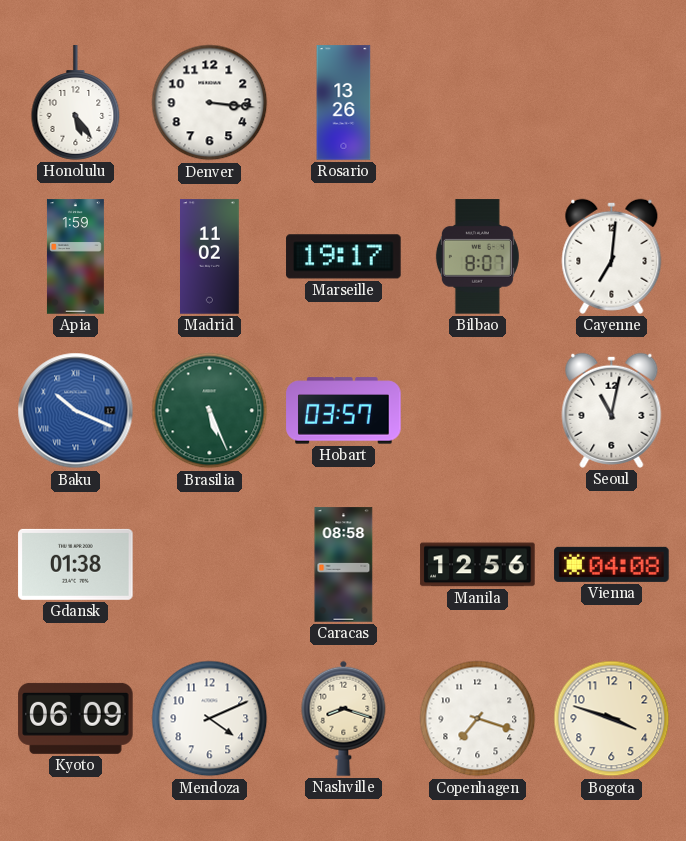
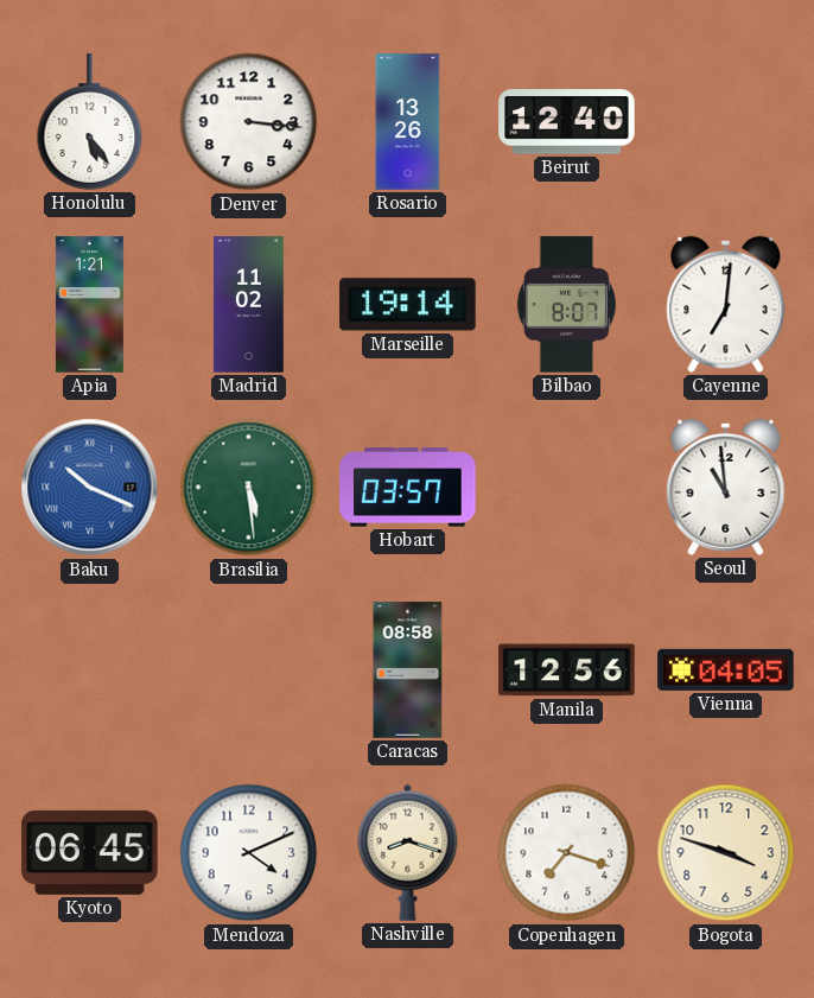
Beirut: none -> 12:40 (567, 122)
Apia: 1:59 -> 1:21 (89, 305)
Marseille: 19:17 -> 19:14 (408, 305)
Brasilia: 5:26 -> 5:29 (249, 488)
Seoul: 11:02 -> 10:59 (726, 487)
Gdansk: 01:38 -> none (76, 564)
Vienna: 04:08 -> 04:05 (726, 669)
Kyoto: 06:09 -> 06:45 (90, 852)
